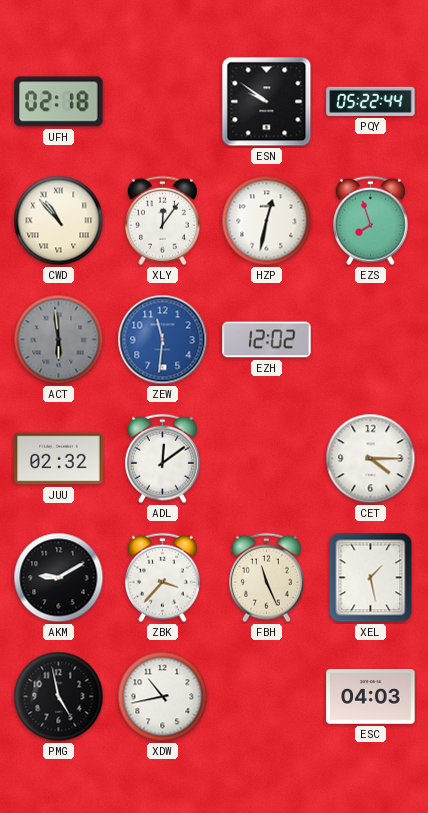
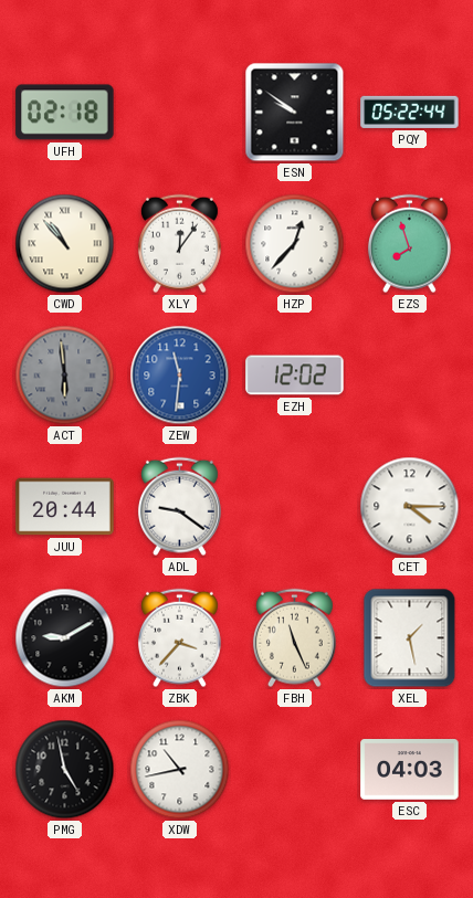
HZP: 12:32 -> 12:37 (295, 244)
JUU: 02:32 -> 20:44 (65, 507)
ADL: 12:09 -> 9:21 (179, 507)
